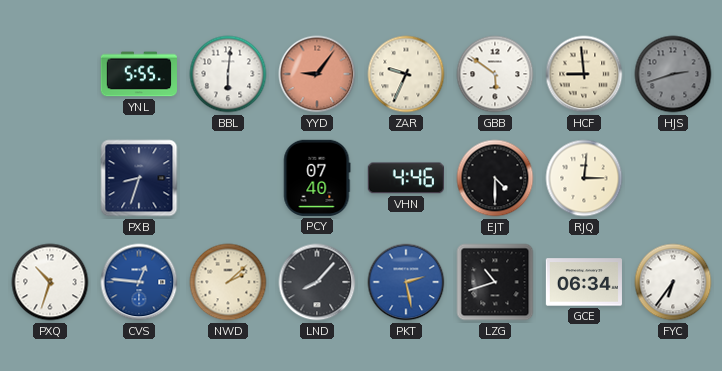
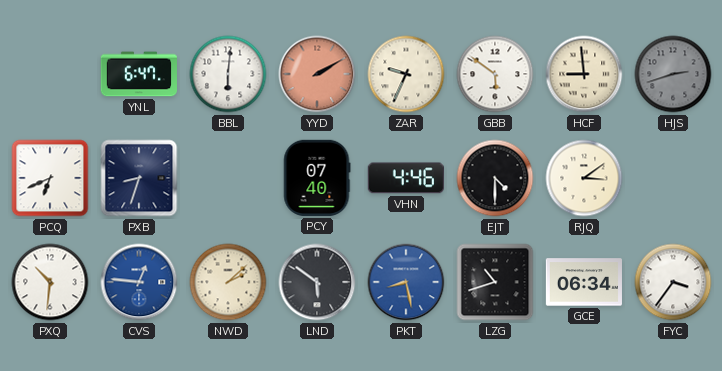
YNL: 5:55 -> 6:47 (139, 74)
YYD: 9:06 -> 2:10 (317, 74)
PCQ: none -> 6:41 (50, 178)
RJQ: 3:01 -> 3:09 (584, 178)
PXQ: 10:33 -> 10:31 (50, 282)
LND: 8:07 -> 5:51 (317, 282)
PKT: 2:28 -> 8:28 (406, 282)
FYC: 6:36 -> 3:36 (673, 282)
